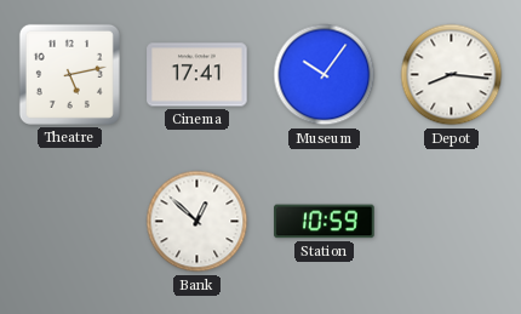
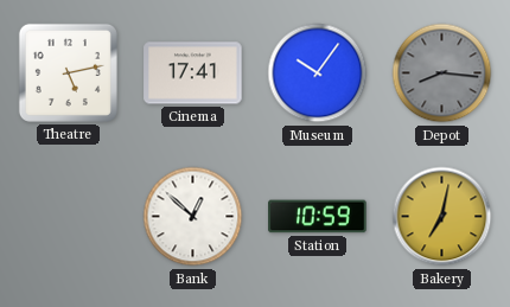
Depot dial: white -> grey (442, 73)
Bakery: none -> 7:02 (442, 217)
